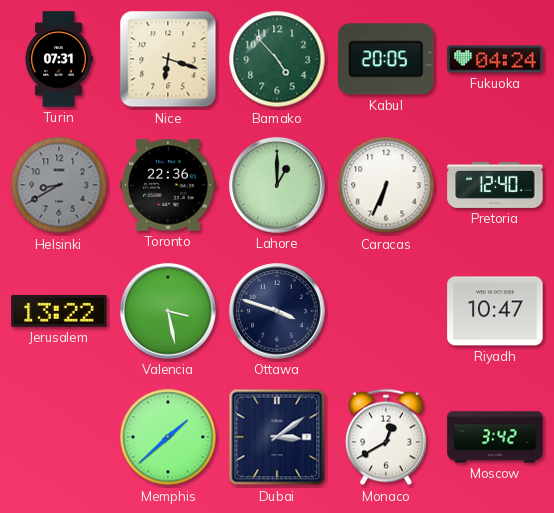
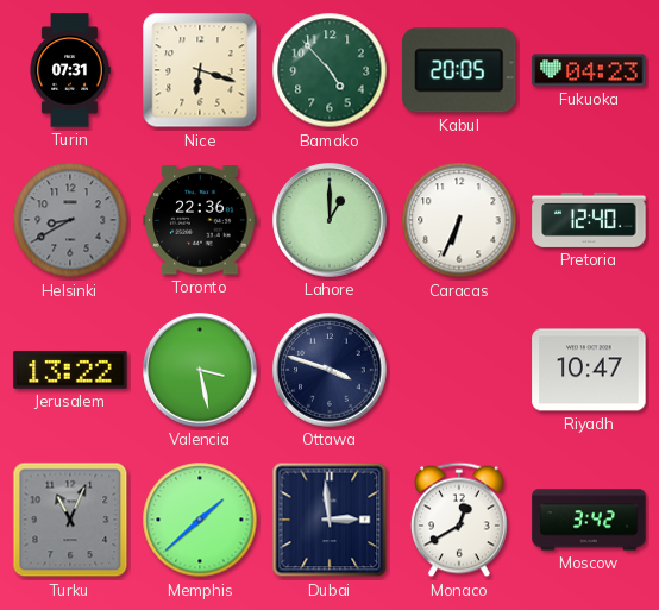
Fukuoka: 04:24 -> 04:23 (589, 70)
Turku: none -> 11:04 (70, 520)
Dubai: 3:09 -> 2:59 (329, 520)
